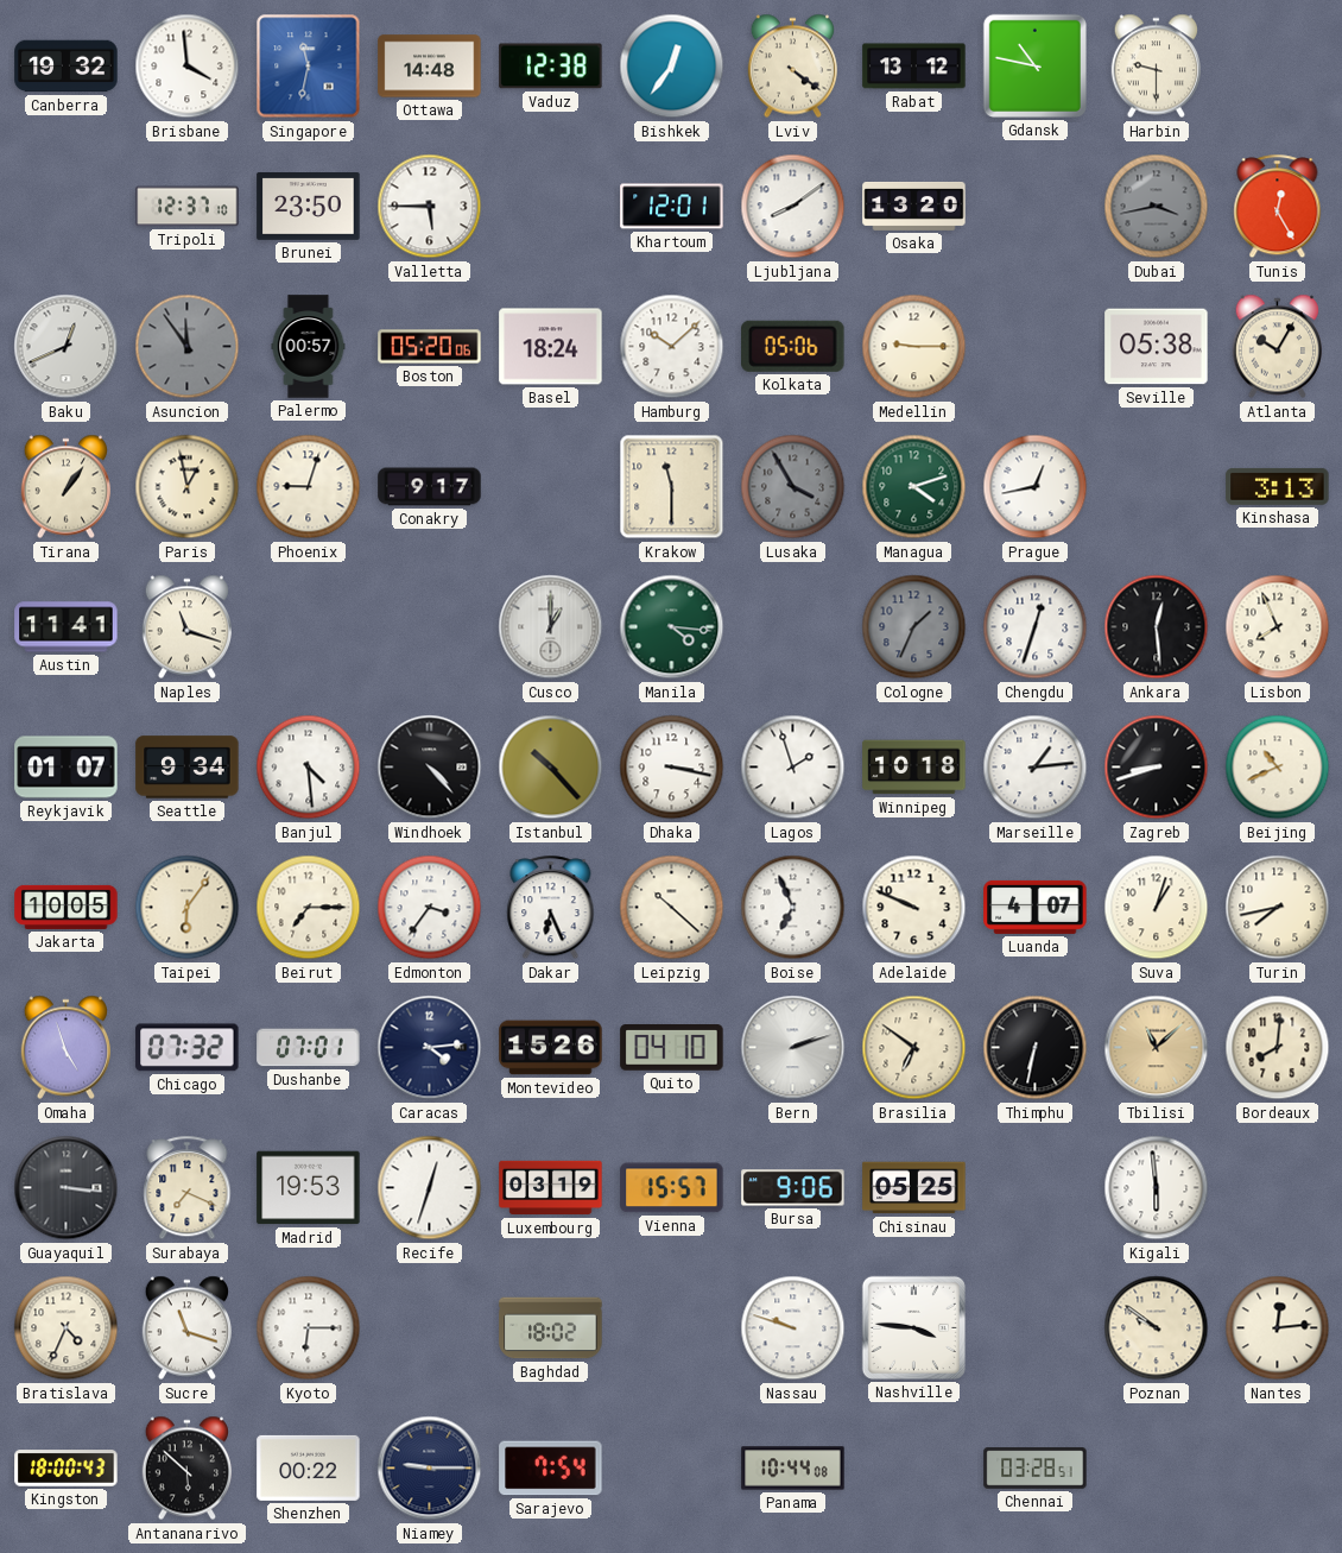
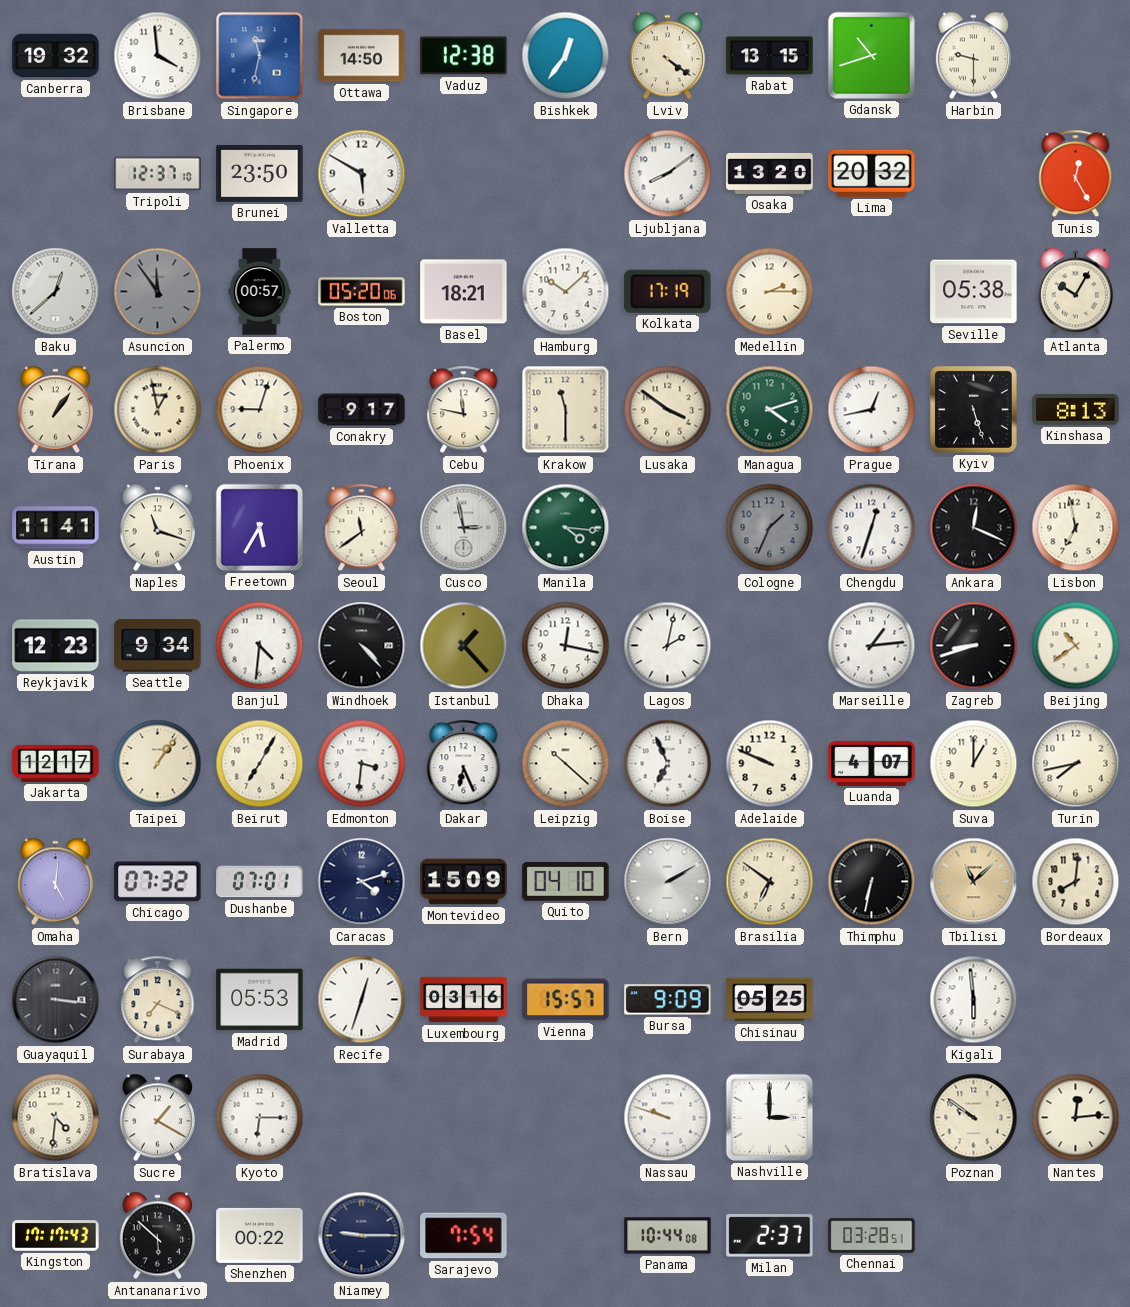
Ottawa: 14:48 -> 14:50 (362, 56)
Rabat: 13:12 -> 13:15 (770, 56)
Gdansk: 10:47 -> 10:42 (871, 55)
Valletta: 5:45 -> 5:50 (362, 174)
Khartoum: 12:01 -> none (672, 207)
Lima: none -> 20:32 (872, 173)
Dubai: 3:43 -> none (1157, 207)
Baku: 12:41 -> 12:38 (56, 292)
Basel: 18:24 -> 18:21 (464, 292)
Kolkata: 05:06 -> 17:19 (668, 291)
Medellin: 9:15 -> 2:15 (770, 292)
Cebu: none -> 11:47 (464, 410)
Lusaka: 3:55 -> 3:51 (668, 410)
Lusaka dial: grey -> cream (668, 410)
Kyiv: none -> 5:27 (973, 409)
Kinshasa: 3:13 -> 8:13 (1076, 409)
Freetown: none -> 5:35 (259, 527)
Seoul: none -> 11:39 (362, 528)
Cusco: 1:00 -> 2:58 (464, 528)
Ankara: 12:29 -> 12:19 (974, 528)
Lisbon: 7:56 -> 6:58 (1076, 528)
Reykjavik: 01:07 -> 12:23 (56, 646)
Banjul: 4:29 -> 4:31 (260, 646)
Istanbul: 10:23 -> 1:23 (464, 646)
Dhaka: 3:17 -> 12:17 (566, 646)
Lagos: 1:57 -> 2:02 (668, 646)
Winnipeg: 10:18 -> none (914, 768)
Beijing: 10:41 -> 10:39 (1076, 646)
Jakarta: 10:05 -> 12:17 (56, 763)
Taipei: 6:06 -> 1:06 (158, 764)
Beirut: 7:15 -> 7:05 (260, 764)
Edmonton: 3:36 -> 3:31 (362, 764)
Suva: 1:03 -> 1:00 (974, 764)
Omaha: 4:57 -> 5:01 (55, 882)
Caracas: 4:14 -> 4:12 (362, 882)
Montevideo: 15:26 -> 15:09 (464, 882)
Bern: 2:12 -> 2:10 (668, 882)
Madrid: 19:53 -> 05:53 (260, 1000)
Luxembourg: 03:19 -> 03:16 (464, 1000)
Bursa: 9:06 -> 9:09 (668, 1000)
Bratislava: 4:34 -> 4:31 (56, 1118)
Sucre: 11:18 -> 1:20 (157, 1118)
Baghdad: 18:02 -> none (551, 1328)
Nashville: 3:46 -> 3:00 (769, 1117)
Kingston: 18:00 -> 17:17 (56, 1236)
Milan: none -> 2:37 (770, 1236)
